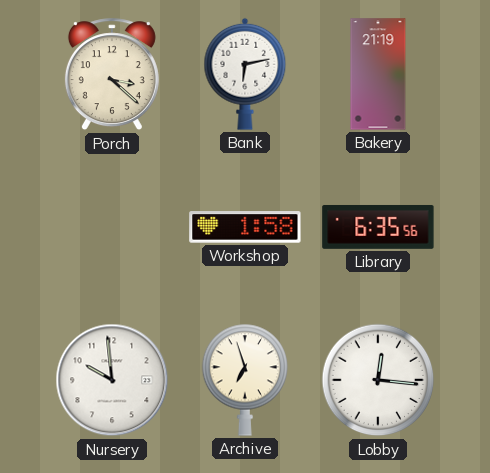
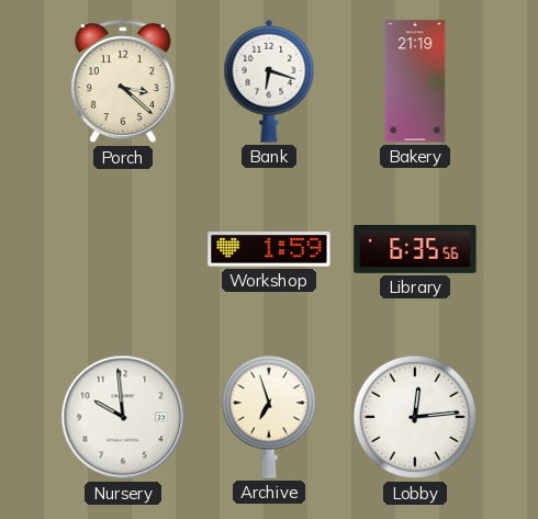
Bank: 6:13 -> 6:18 (269, 81)
Workshop: 1:58 -> 1:59 (269, 249)
Lobby: 12:16 -> 12:14 (415, 417)
